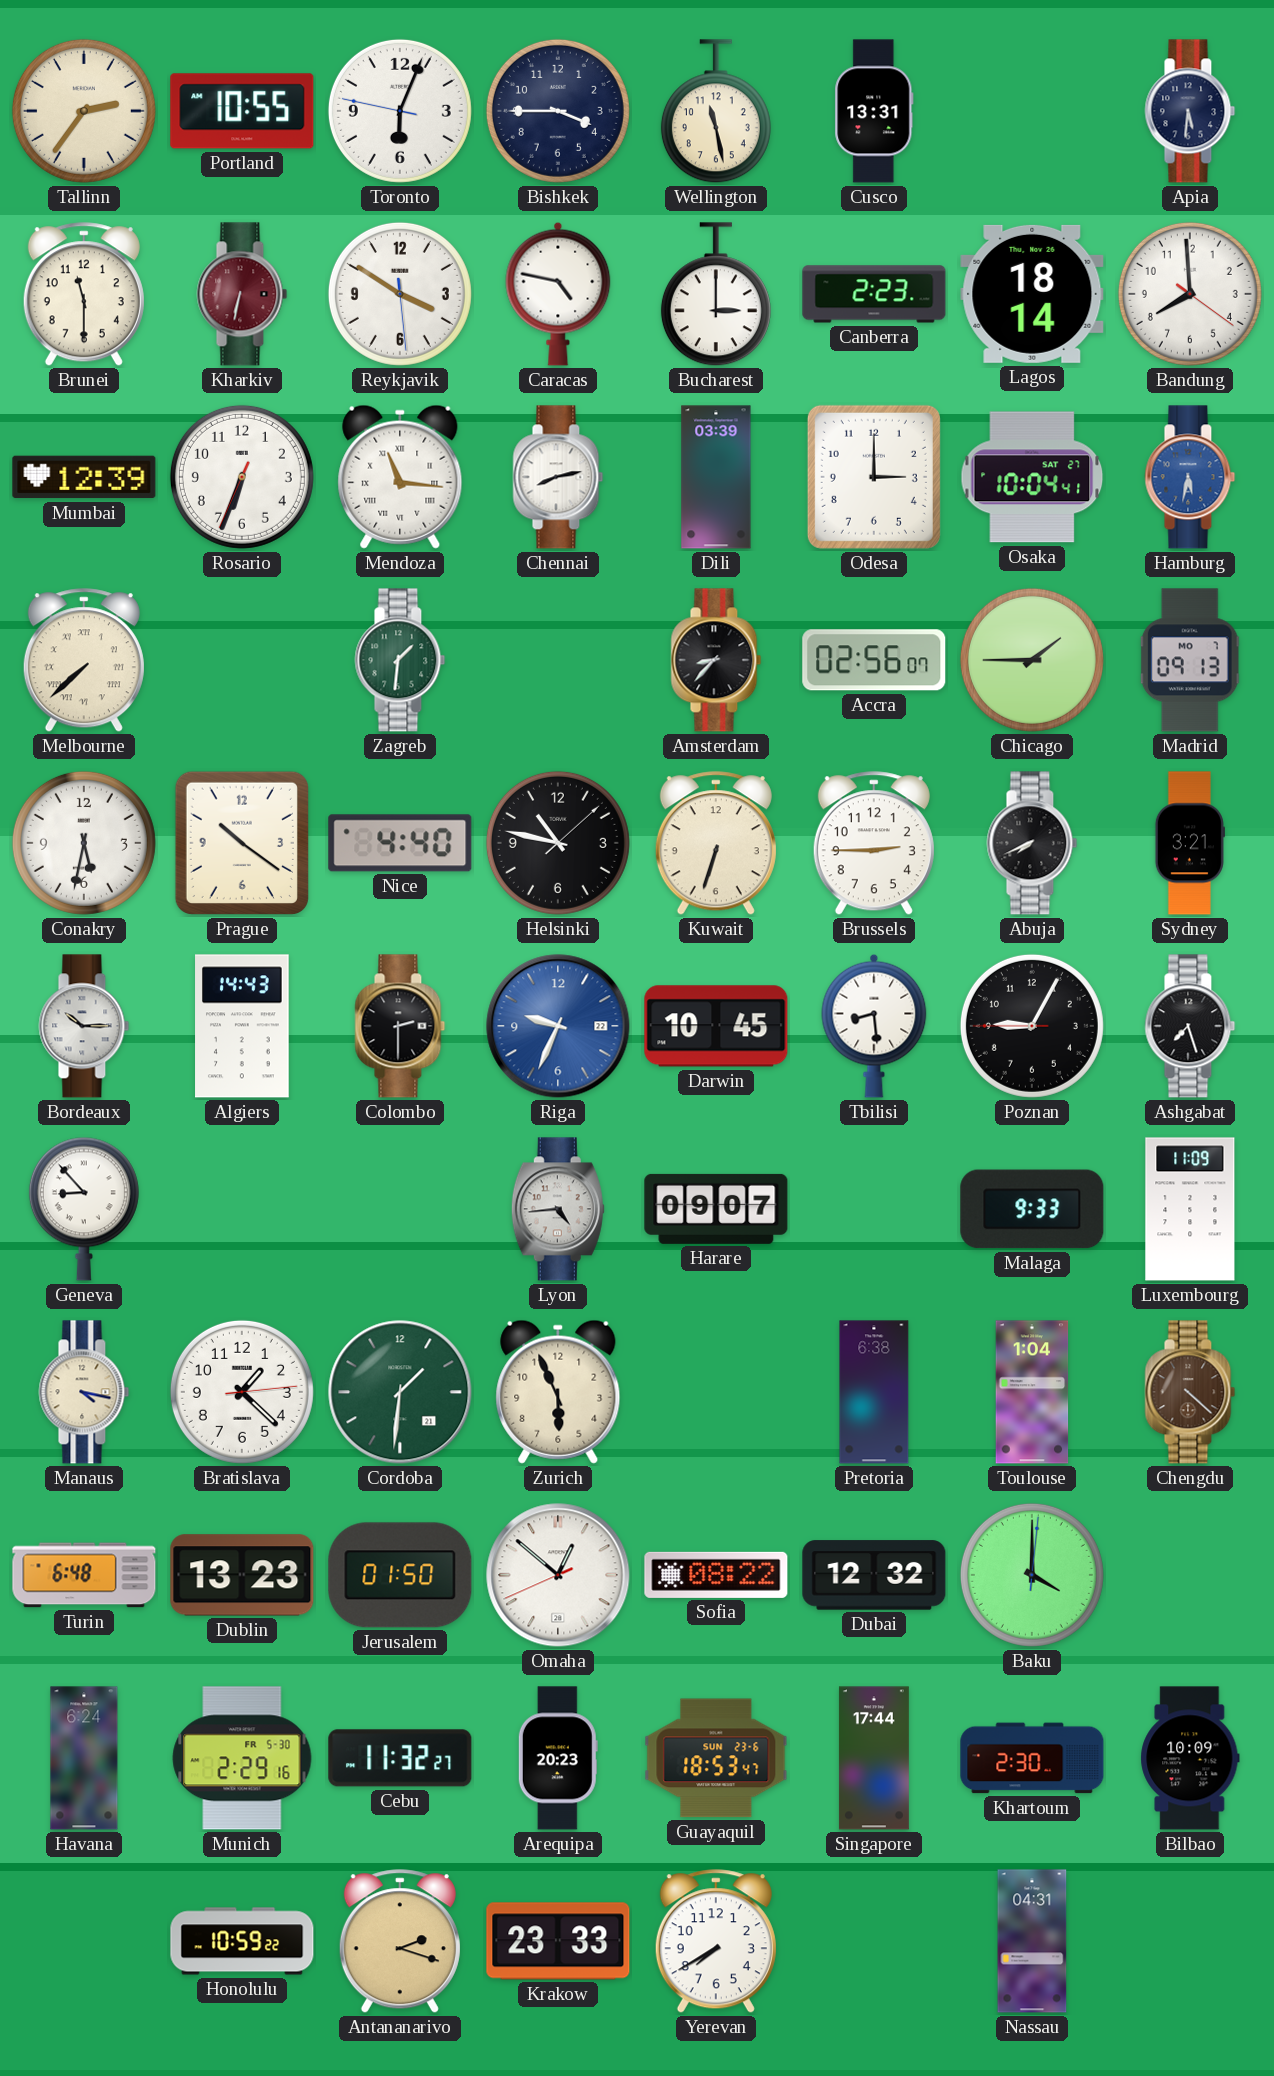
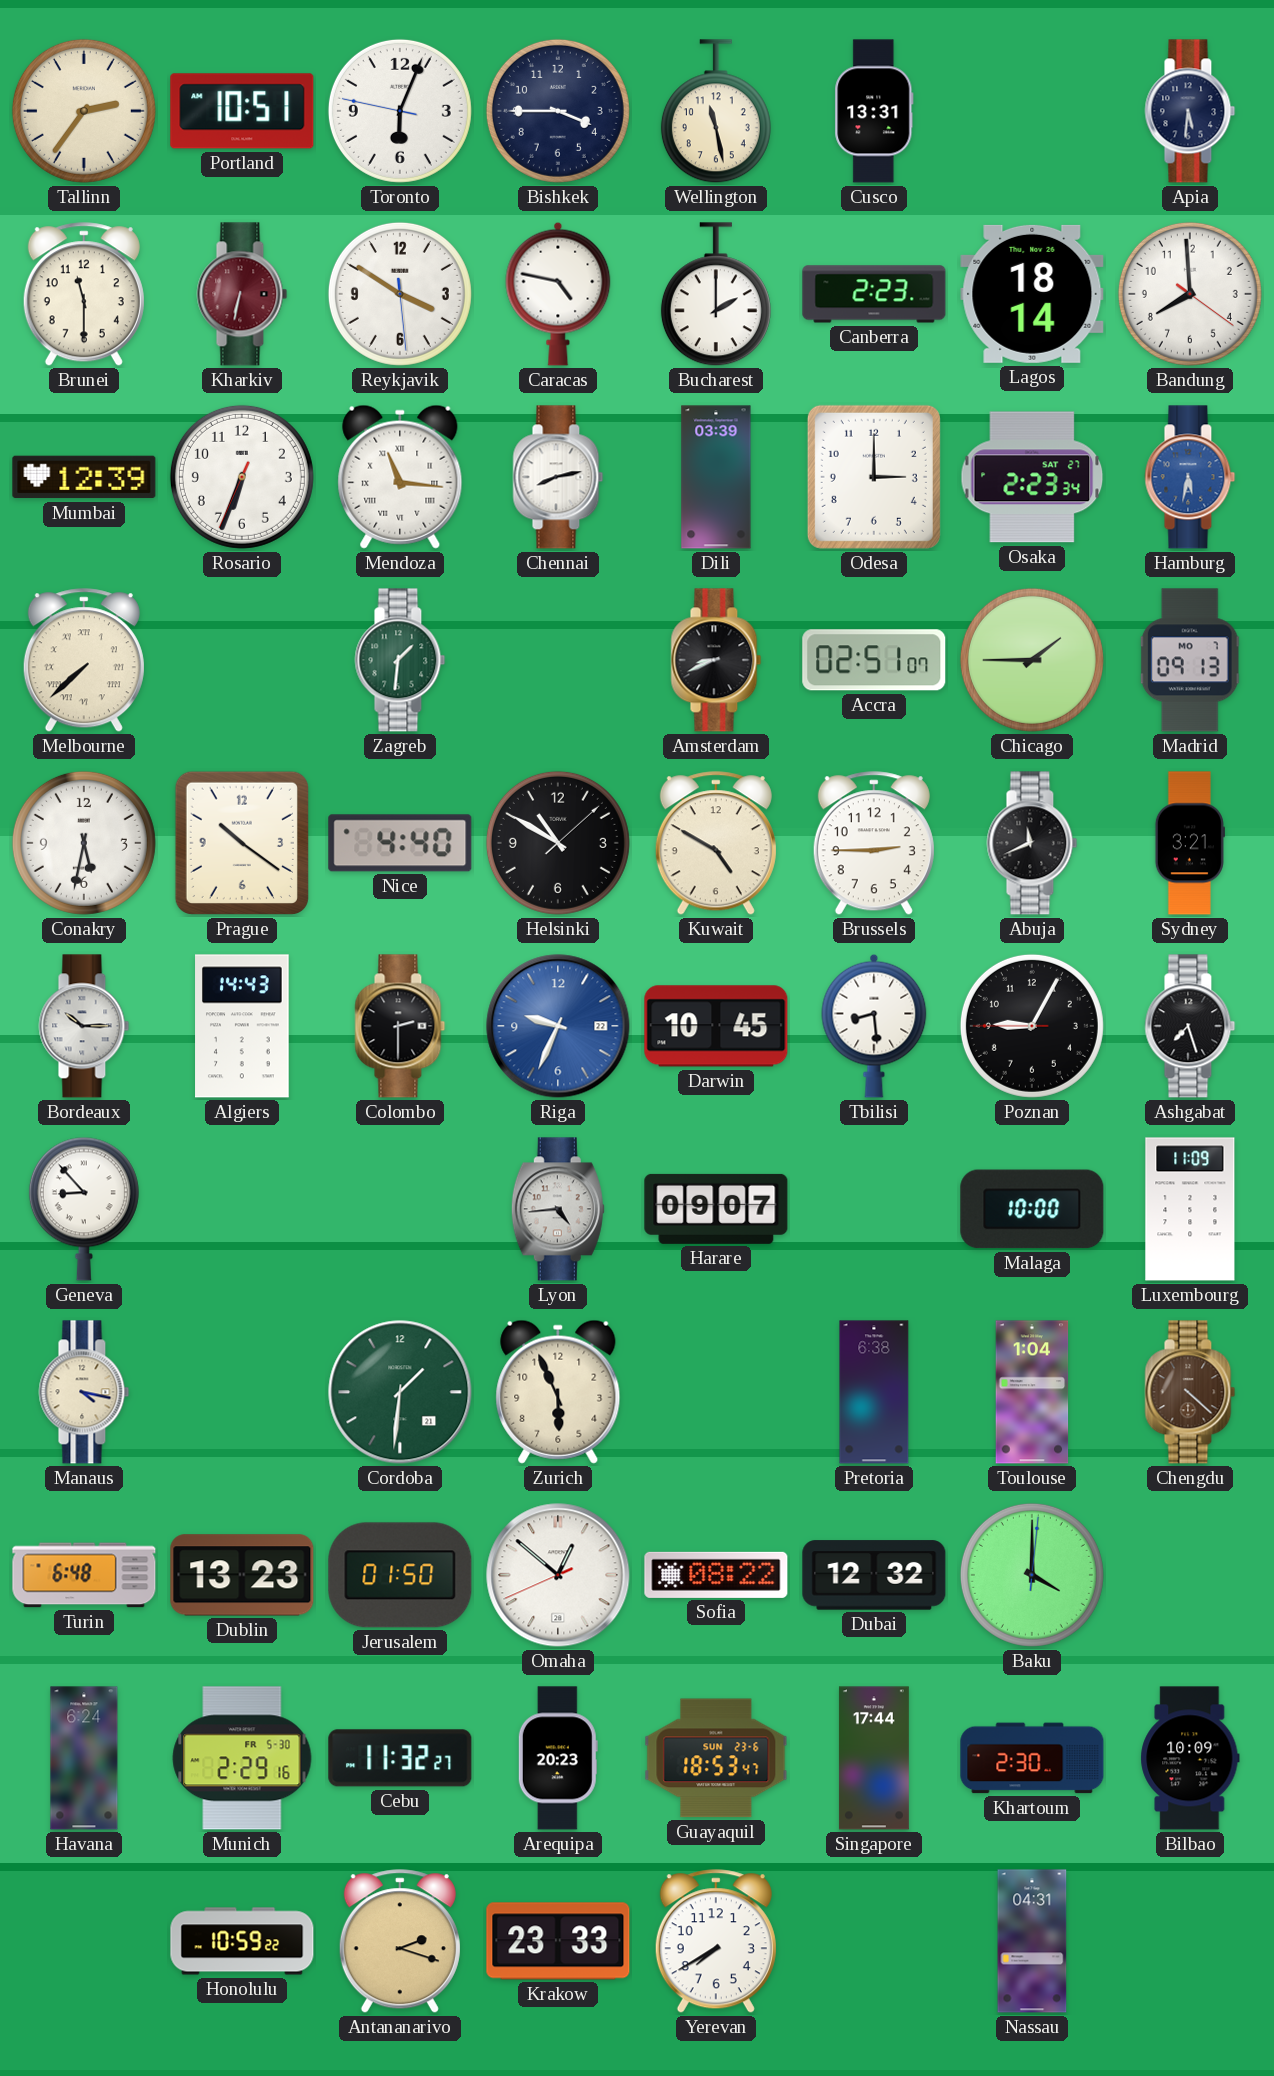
Portland: 10:55 -> 10:51 (242, 111)
Bucharest: 3:00 -> 2:00 (716, 295)
Osaka: 10:04 -> 2:23 (1032, 477)
Amsterdam: 8:37 -> 8:41 (716, 660)
Accra: 02:56 -> 02:51 (874, 660)
Helsinki: 10:47 -> 10:50 (558, 843)
Kuwait: 6:33 -> 4:50 (716, 844)
Abuja: 7:41 -> 11:41 (1032, 843)
Malaga: 9:33 -> 10:00 (1032, 1209)
Bratislava: 1:22 -> none (242, 1392)
